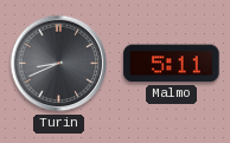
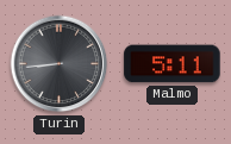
Turin: 8:41 -> 8:44 (60, 64)
